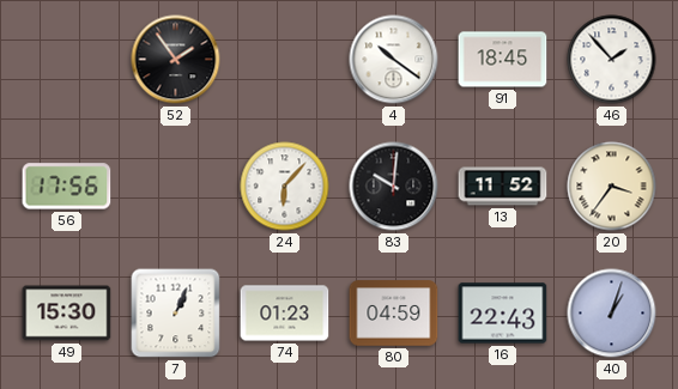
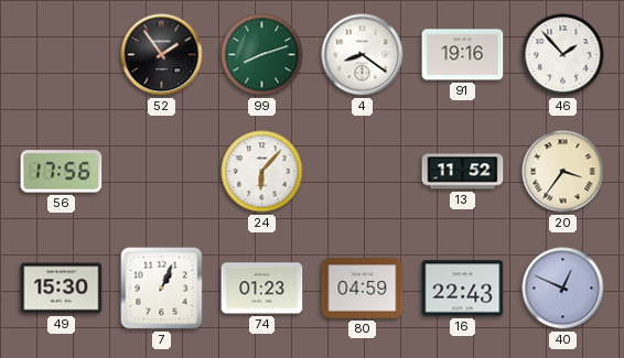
99: none -> 8:12 (262, 55)
4: 10:21 -> 8:21 (363, 55)
91: 18:45 -> 19:16 (463, 55)
83: 10:01 -> none (394, 187)
40: 1:03 -> 12:49 (563, 289)
